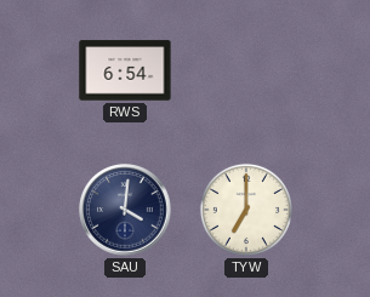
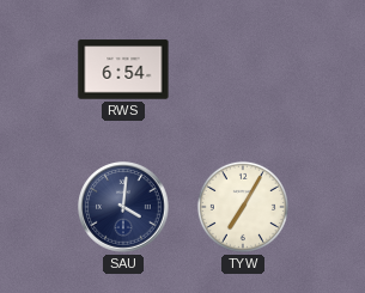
TYW: 7:00 -> 7:05 (243, 207)
